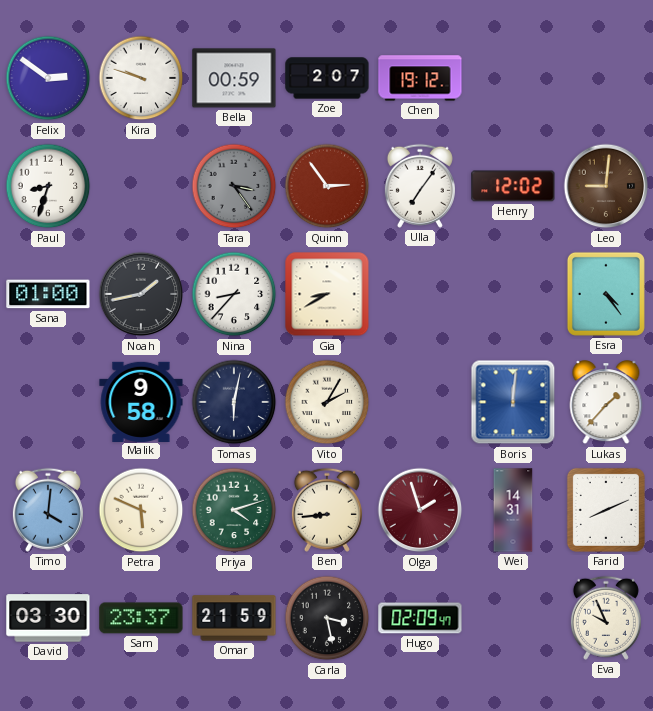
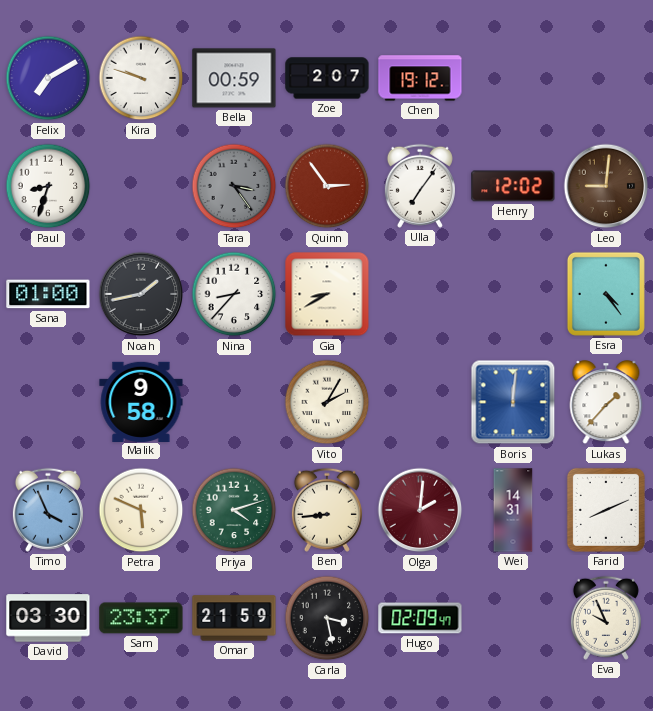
Felix: 2:51 -> 7:10 (48, 78)
Tomas: 6:02 -> none (234, 402)
Timo: 4:01 -> 3:56 (48, 510)
Olga: 1:57 -> 2:01 (420, 510)
